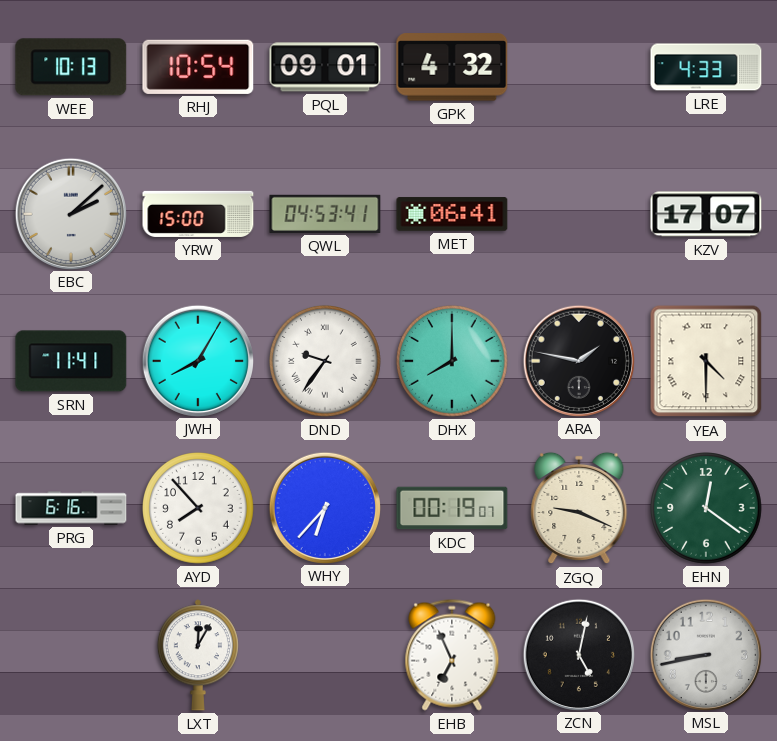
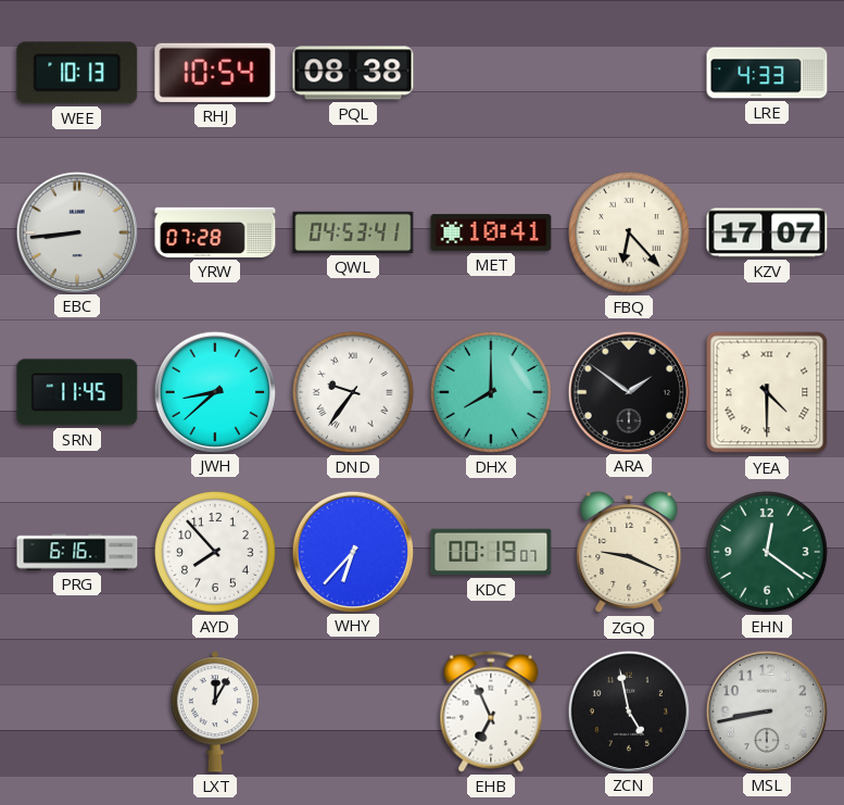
PQL: 09:01 -> 08:38 (353, 73)
GPK: 4:32 -> none (452, 67)
EBC: 2:08 -> 8:44 (76, 231)
YRW: 15:00 -> 07:28 (215, 232)
MET: 06:41 -> 10:41 (491, 232)
FBQ: none -> 6:23 (630, 234)
SRN: 11:41 -> 11:45 (77, 392)
JWH: 8:05 -> 8:38 (214, 391)
ARA: 1:47 -> 1:51 (628, 391)
ZCN: 5:02 -> 4:58 (628, 710)
